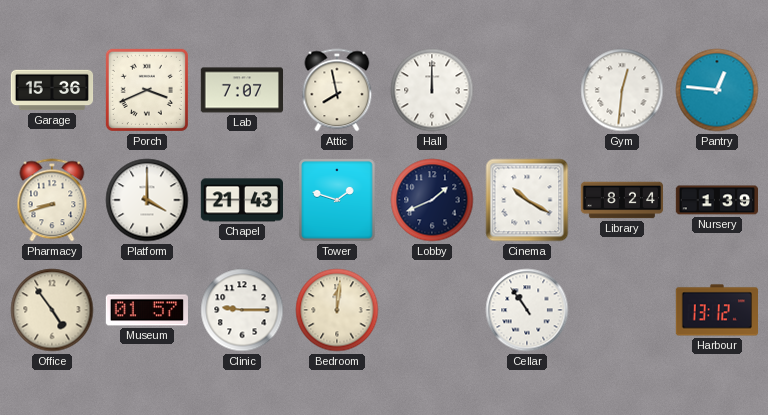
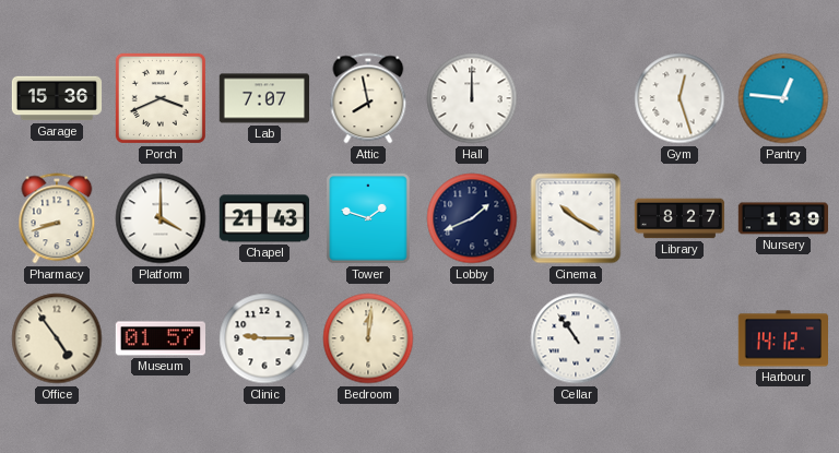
Gym: 12:31 -> 12:27 (680, 98)
Library: 8:24 -> 8:27 (680, 218)
Harbour: 13:12 -> 14:12 (782, 338)
